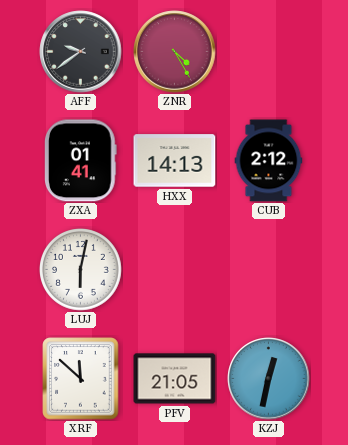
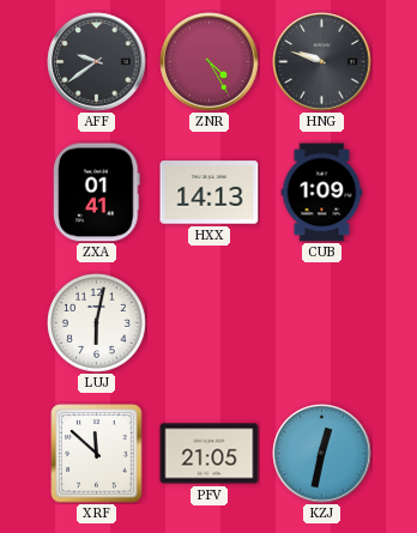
HNG: none -> 9:48 (322, 62)
CUB: 2:12 -> 1:09 (322, 193)
